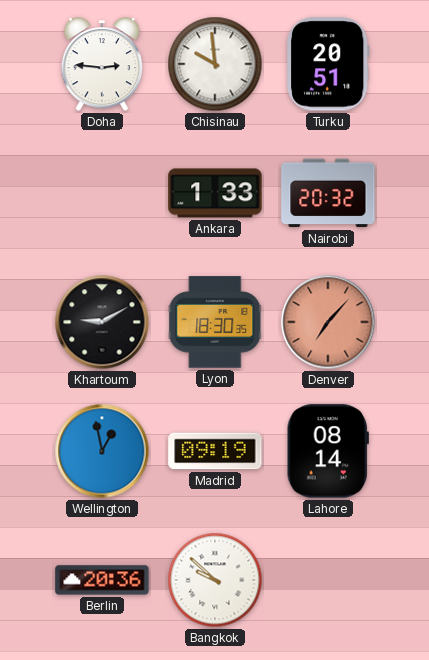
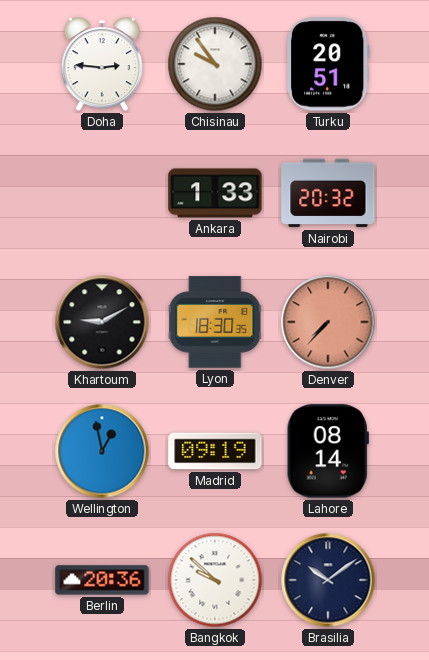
Chisinau: 9:59 -> 9:54 (215, 64)
Denver: 7:07 -> 7:37 (328, 322)
Brasilia: none -> 10:09 (328, 580)
